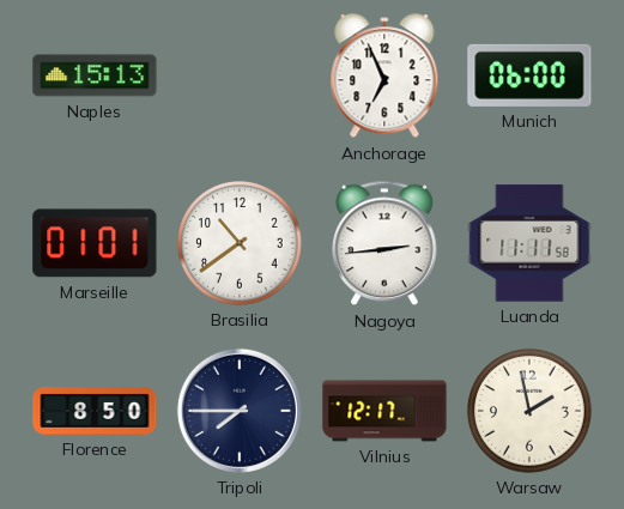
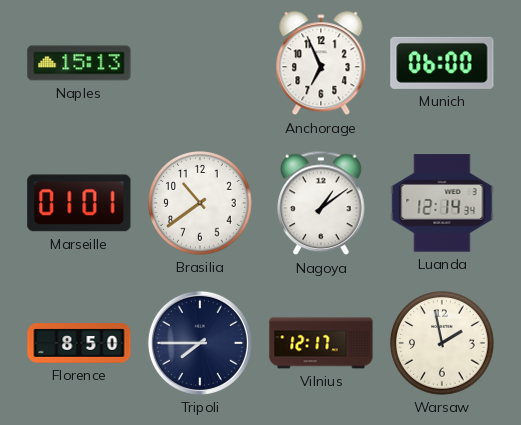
Nagoya: 2:44 -> 1:09 (321, 203)
Luanda: 11:11 -> 12:14 (442, 203)
